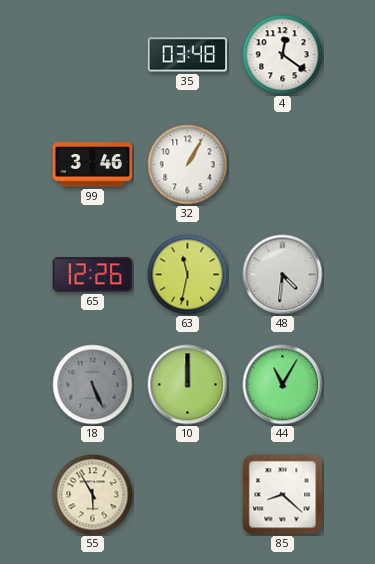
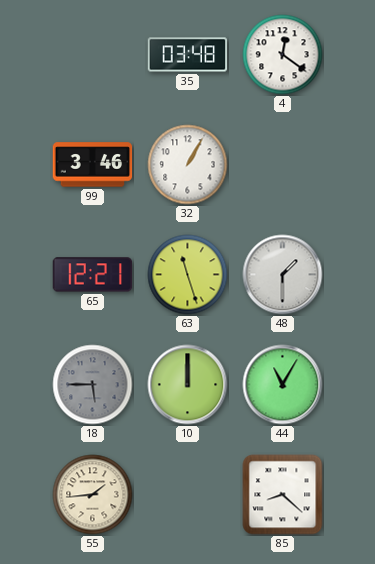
65: 12:26 -> 12:21 (93, 275)
63: 11:32 -> 11:27 (188, 275)
48: 4:31 -> 1:30 (283, 275)
18: 5:26 -> 5:45 (93, 385)
55: 5:55 -> 1:44 (93, 495)
